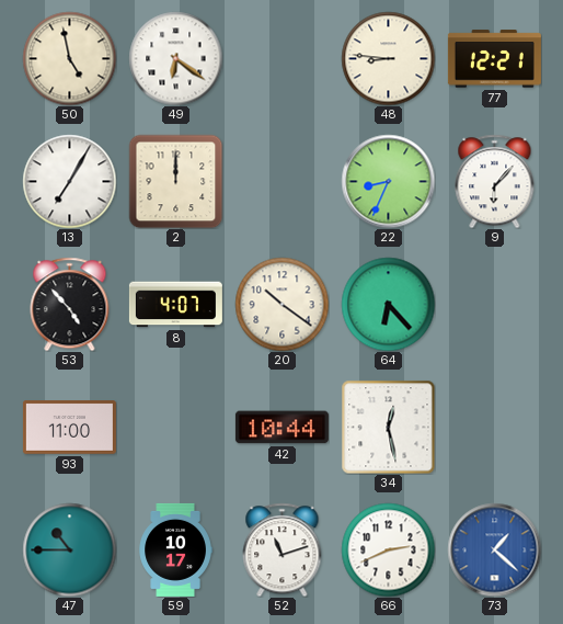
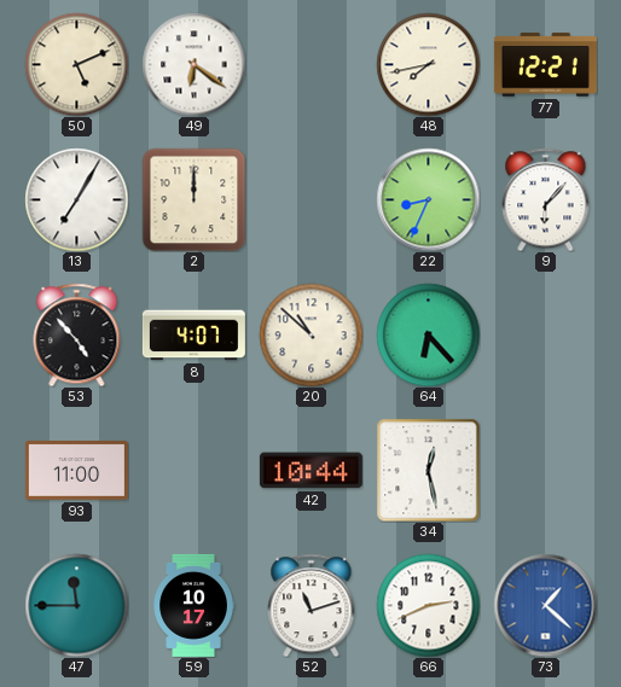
50: 4:58 -> 5:11 (76, 64)
48: 8:46 -> 7:43 (428, 64)
20: 10:21 -> 10:52 (310, 334)
47: 10:45 -> 11:45 (76, 605)
